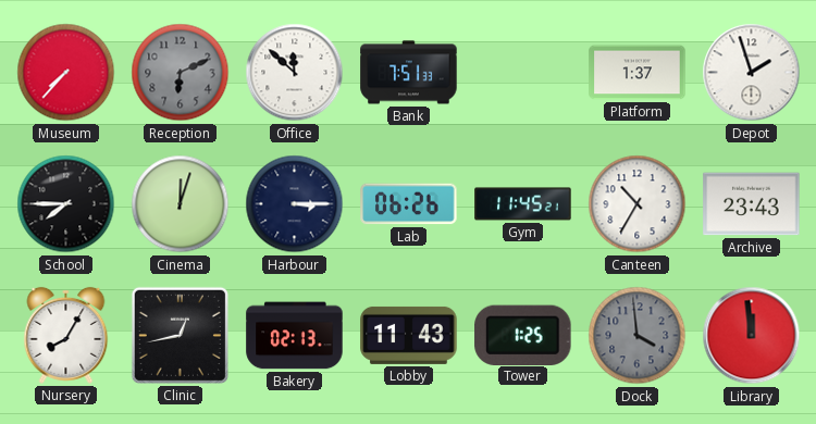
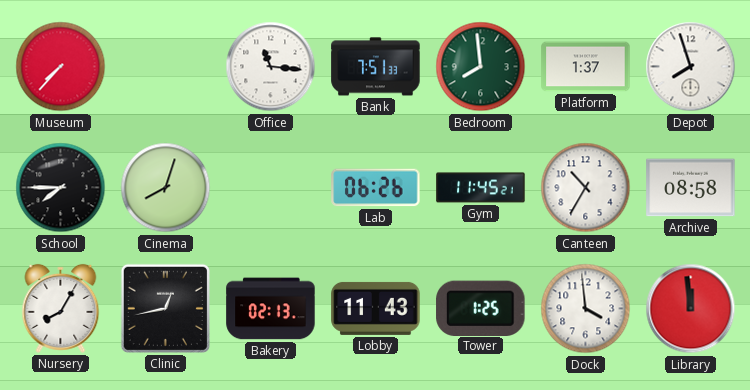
Reception: 6:11 -> none (181, 73)
Office: 11:52 -> 11:16 (271, 67)
Bedroom: none -> 7:59 (481, 67)
Depot: 1:57 -> 7:57 (691, 67)
Cinema: 12:03 -> 8:03 (166, 188)
Harbour: 3:15 -> none (295, 204)
Archive: 23:43 -> 08:58 (691, 188)
Dock dial: grey -> white (586, 309)
